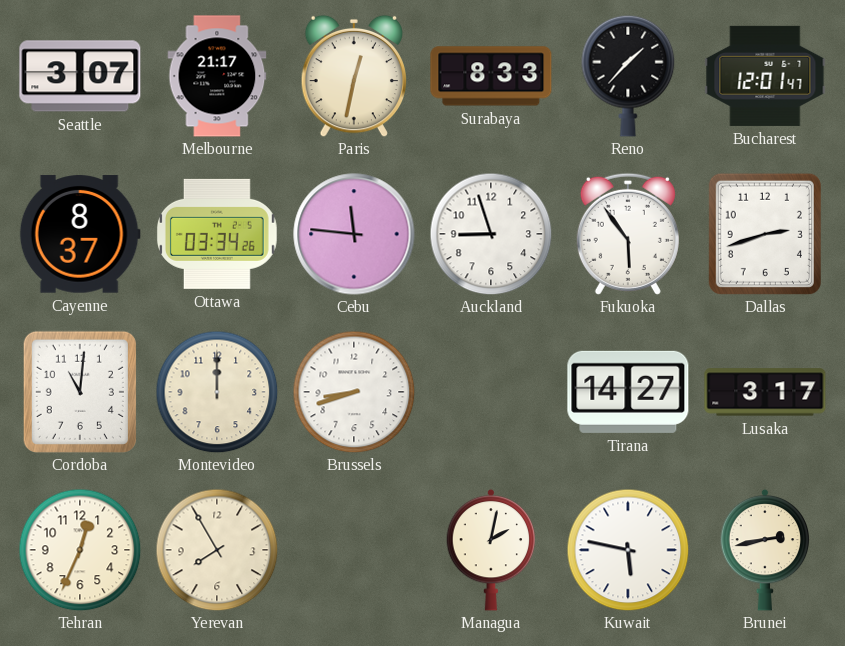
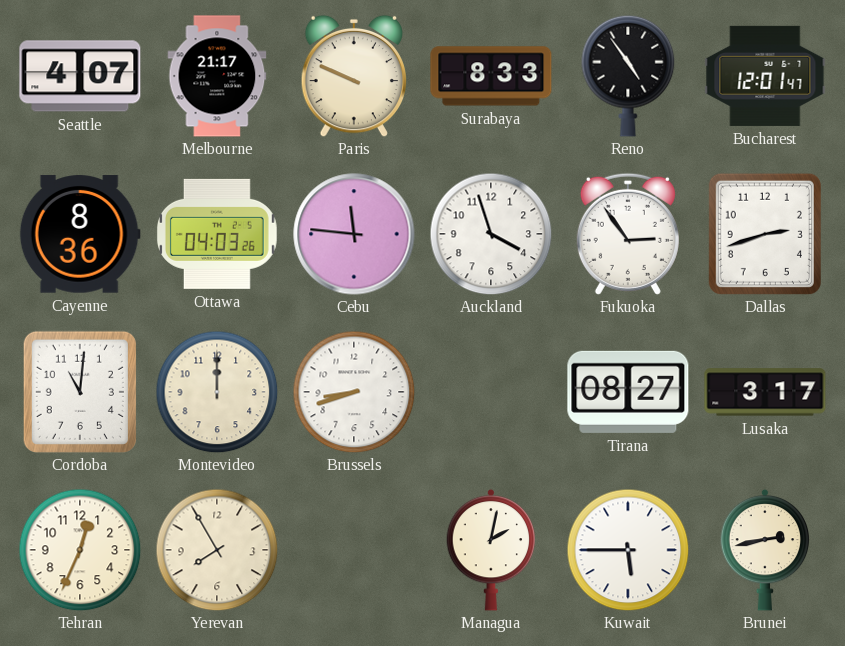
Seattle: 3:07 -> 4:07 (80, 76)
Paris: 12:32 -> 9:49 (353, 76)
Reno: 1:37 -> 4:54 (628, 76)
Cayenne: 8:37 -> 8:36 (80, 234)
Ottawa: 03:34 -> 04:03 (217, 234)
Auckland: 8:57 -> 3:57 (491, 234)
Fukuoka: 5:54 -> 2:54 (628, 234)
Tirana: 14:27 -> 08:27 (628, 392)
Kuwait: 5:47 -> 5:45 (628, 550)
